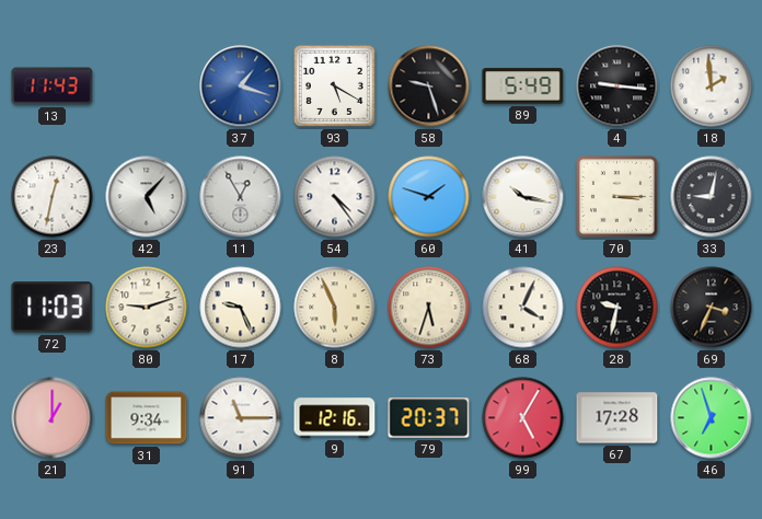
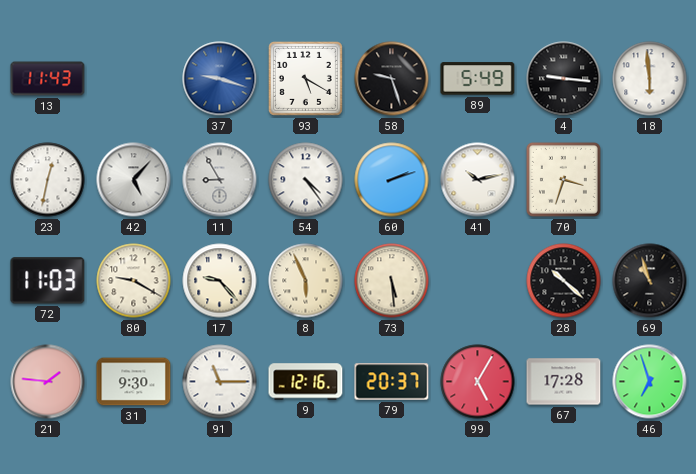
37: 1:18 -> 9:18 (220, 79)
18: 1:59 -> 5:59 (650, 79)
11: 12:55 -> 8:55 (220, 180)
60: 1:48 -> 2:12 (392, 180)
41: 10:17 -> 10:13 (478, 180)
70: 3:15 -> 3:33 (563, 179)
33: 9:02 -> none (712, 197)
80: 9:12 -> 9:20 (134, 281)
17: 9:26 -> 9:23 (220, 281)
73: 5:33 -> 5:29 (392, 281)
68: 4:04 -> none (523, 308)
28: 9:32 -> 10:22 (564, 281)
69: 3:34 -> 10:57 (650, 281)
21: 1:00 -> 1:46 (48, 382)
31: 9:34 -> 9:30 (134, 382)
